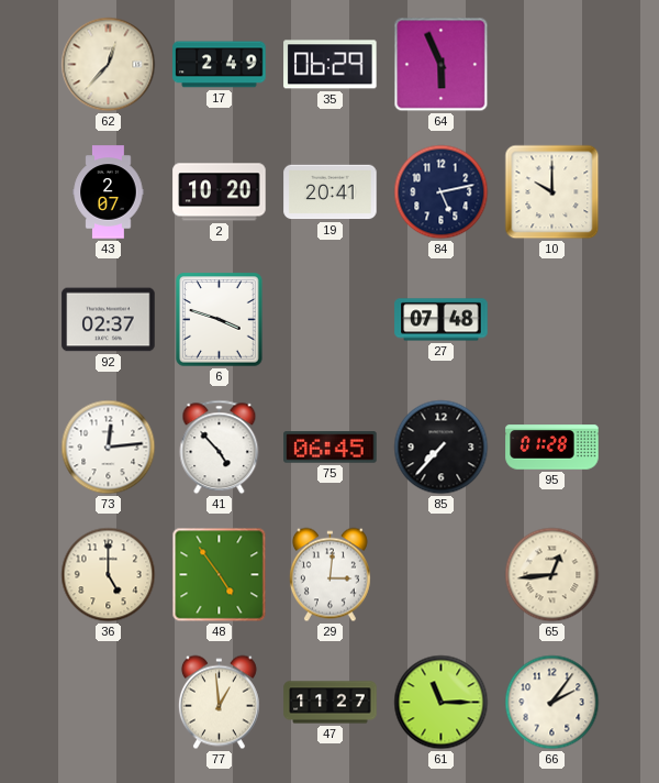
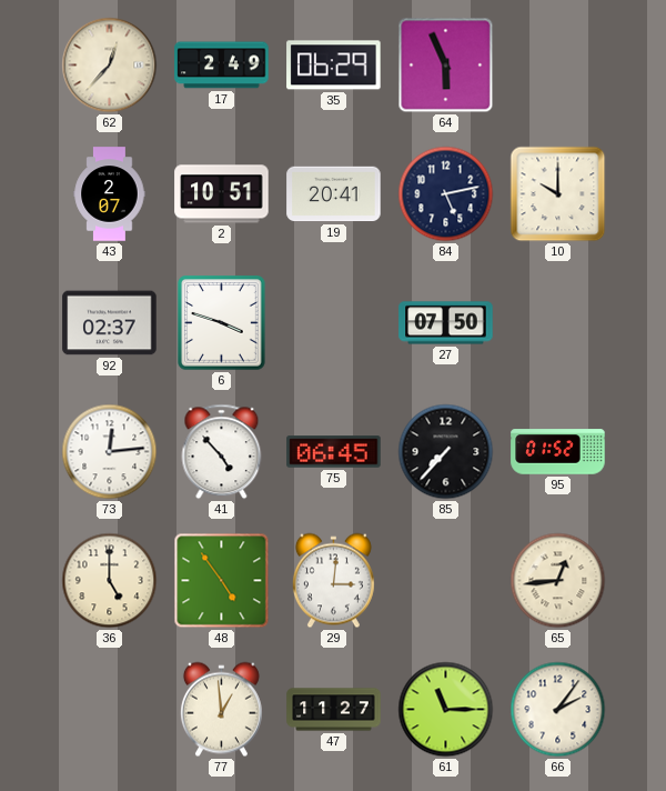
2: 10:20 -> 10:51 (222, 194)
27: 07:48 -> 07:50 (446, 323)
95: 01:28 -> 01:52 (558, 452)
